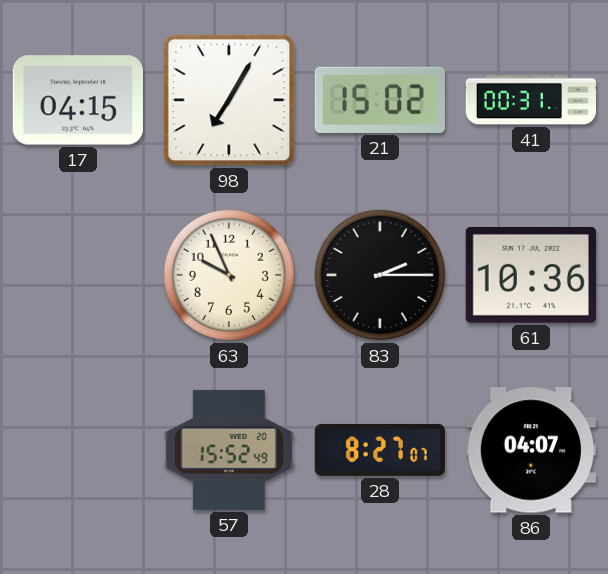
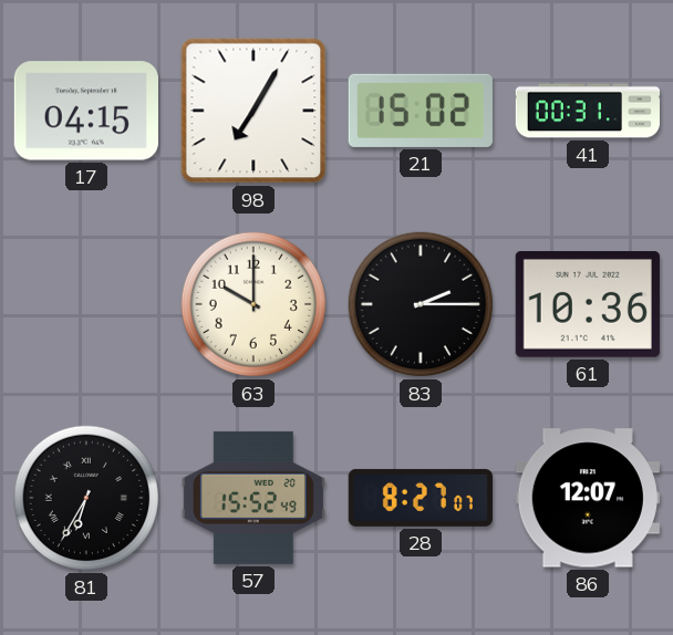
63: 9:56 -> 10:00 (253, 304)
81: none -> 6:35 (86, 498)
86: 04:07 -> 12:07 (588, 498)
